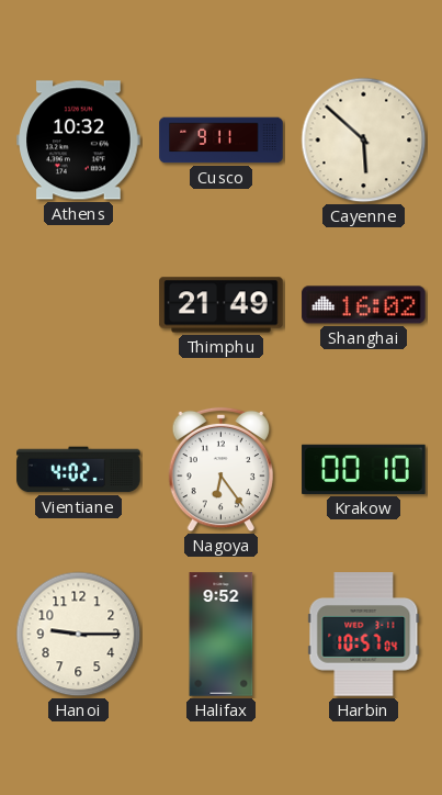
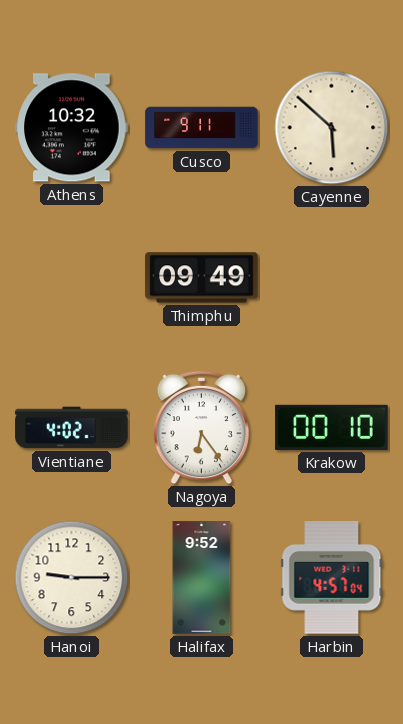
Thimphu: 21:49 -> 09:49 (202, 278)
Shanghai: 16:02 -> none (364, 305)
Harbin: 10:57 -> 4:57 (332, 578)
